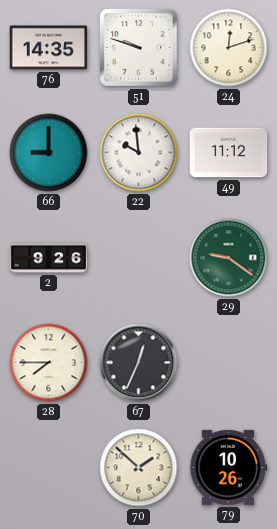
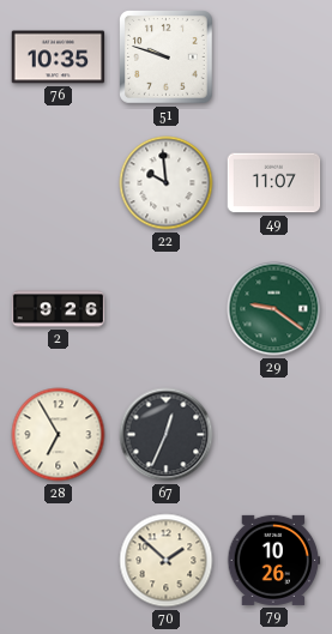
76: 14:35 -> 10:35 (59, 58)
24: 12:12 -> none (229, 48)
66: 9:00 -> none (49, 153)
49: 11:12 -> 11:07 (274, 183)
28: 7:45 -> 6:55 (59, 435)
